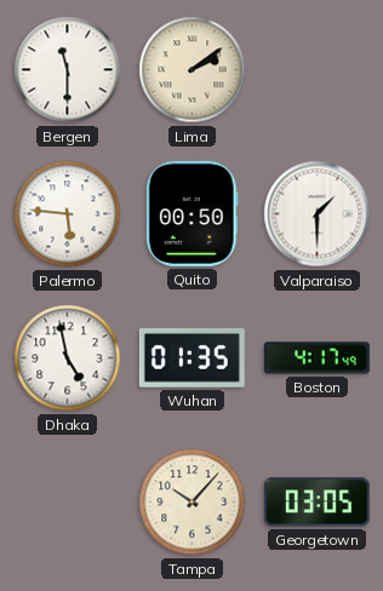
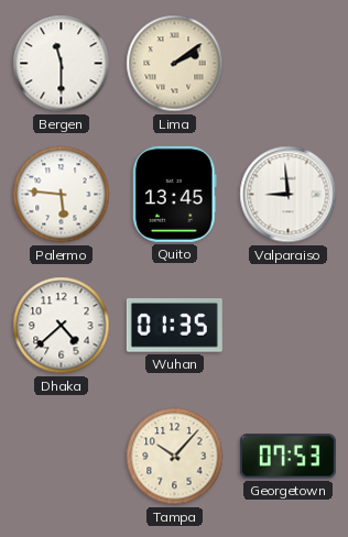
Quito: 00:50 -> 13:45 (175, 194)
Valparaiso: 1:30 -> 8:59 (289, 195)
Dhaka: 4:58 -> 4:38 (62, 326)
Boston: 4:17 -> none (316, 358)
Georgetown: 03:05 -> 07:53 (287, 457)
